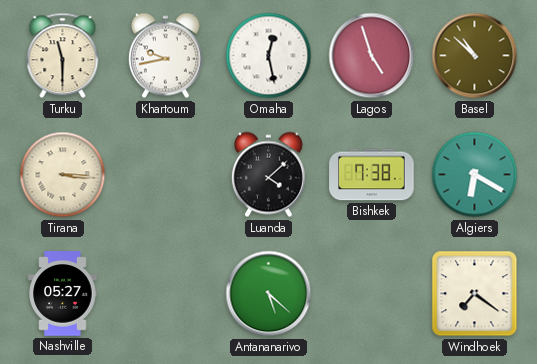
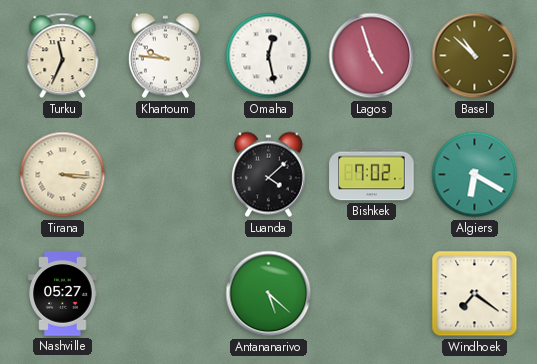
Turku: 11:30 -> 11:34 (63, 56)
Khartoum: 9:43 -> 9:46 (165, 56)
Bishkek: 7:38 -> 7:02 (372, 175)
